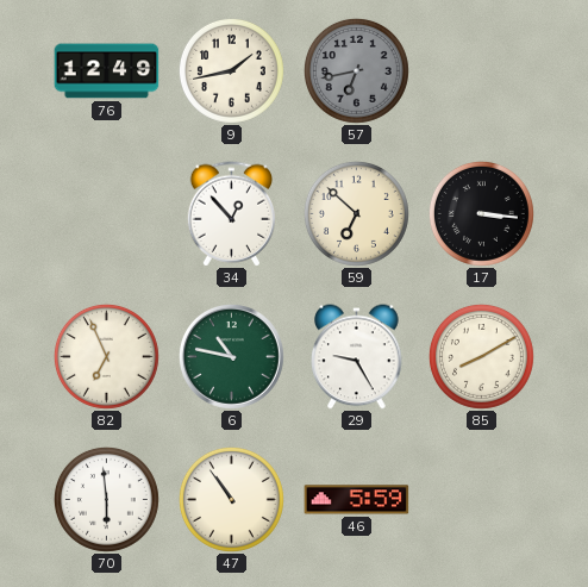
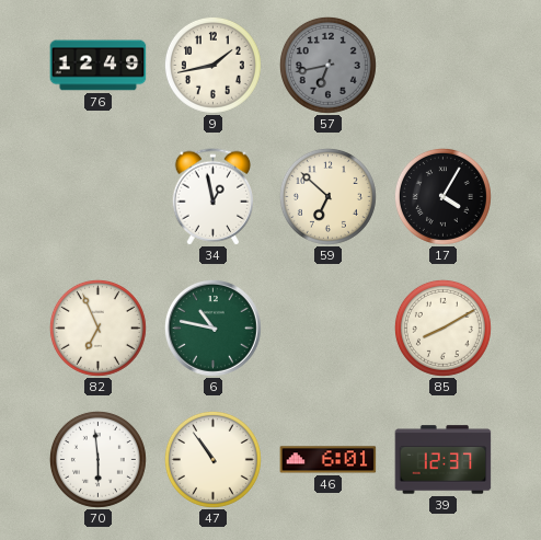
34: 12:53 -> 12:58 (214, 197)
17: 3:16 -> 4:05 (442, 196)
29: 9:25 -> none (357, 357)
46: 5:59 -> 6:01 (329, 460)
39: none -> 12:37 (444, 460)
